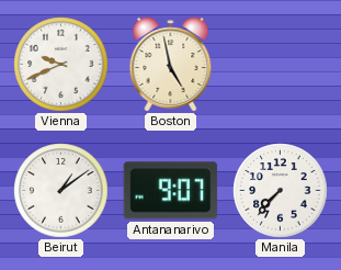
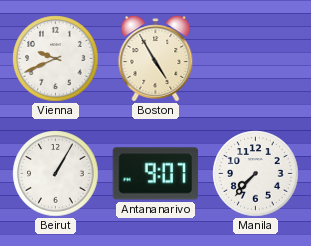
Boston: 4:58 -> 4:55 (156, 59)
Beirut: 1:09 -> 1:05 (56, 174)
